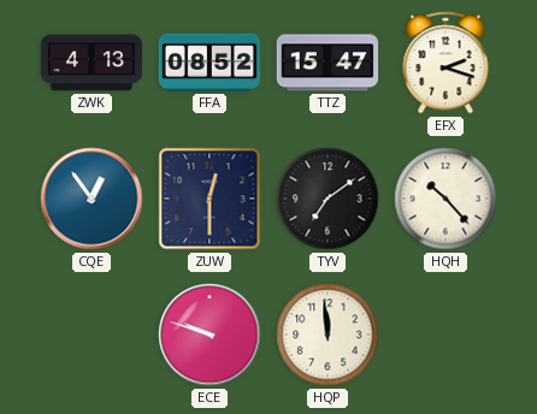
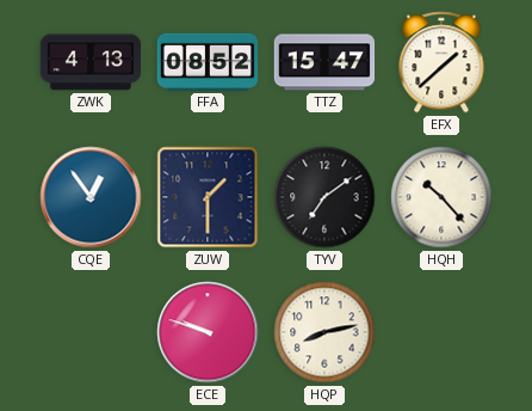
EFX: 2:18 -> 1:38 (441, 62)
ZUW: 12:30 -> 1:30 (208, 197)
HQP: 11:59 -> 8:13 (324, 332)
